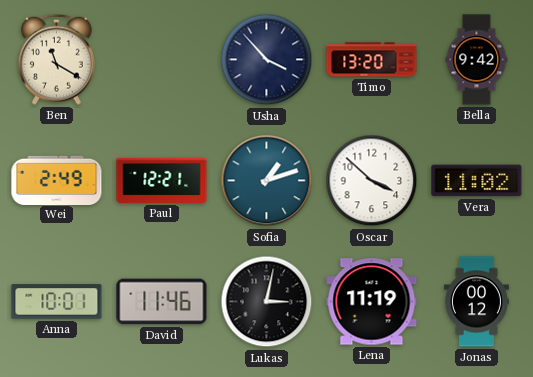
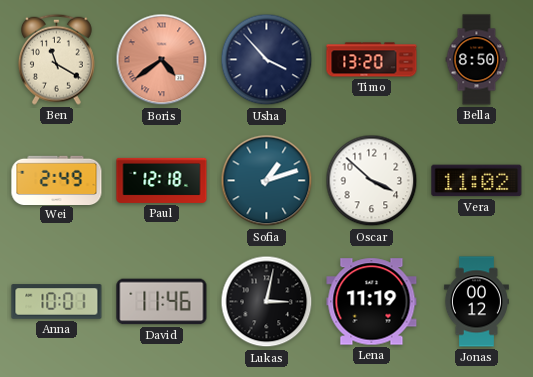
Boris: none -> 4:39 (162, 60)
Bella: 9:42 -> 8:50 (477, 60)
Paul: 12:21 -> 12:18 (162, 180)
